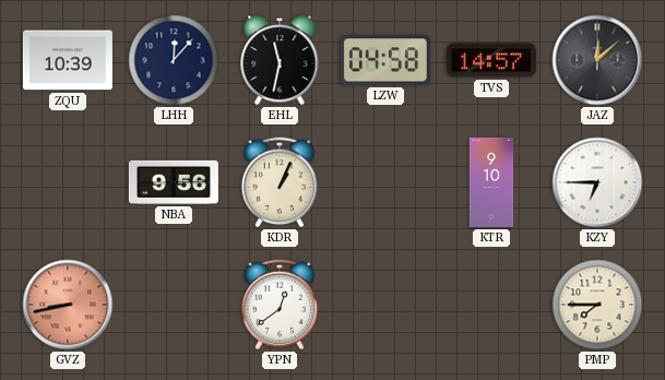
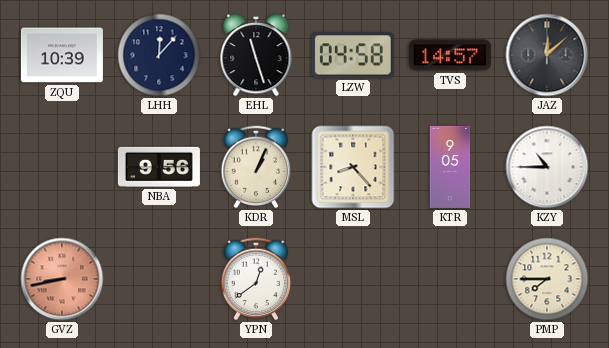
EHL: 11:32 -> 11:27 (256, 56)
MSL: none -> 8:23 (353, 167)
KTR: 9:10 -> 9:05 (450, 167)
KZY: 6:45 -> 10:45 (547, 167)
